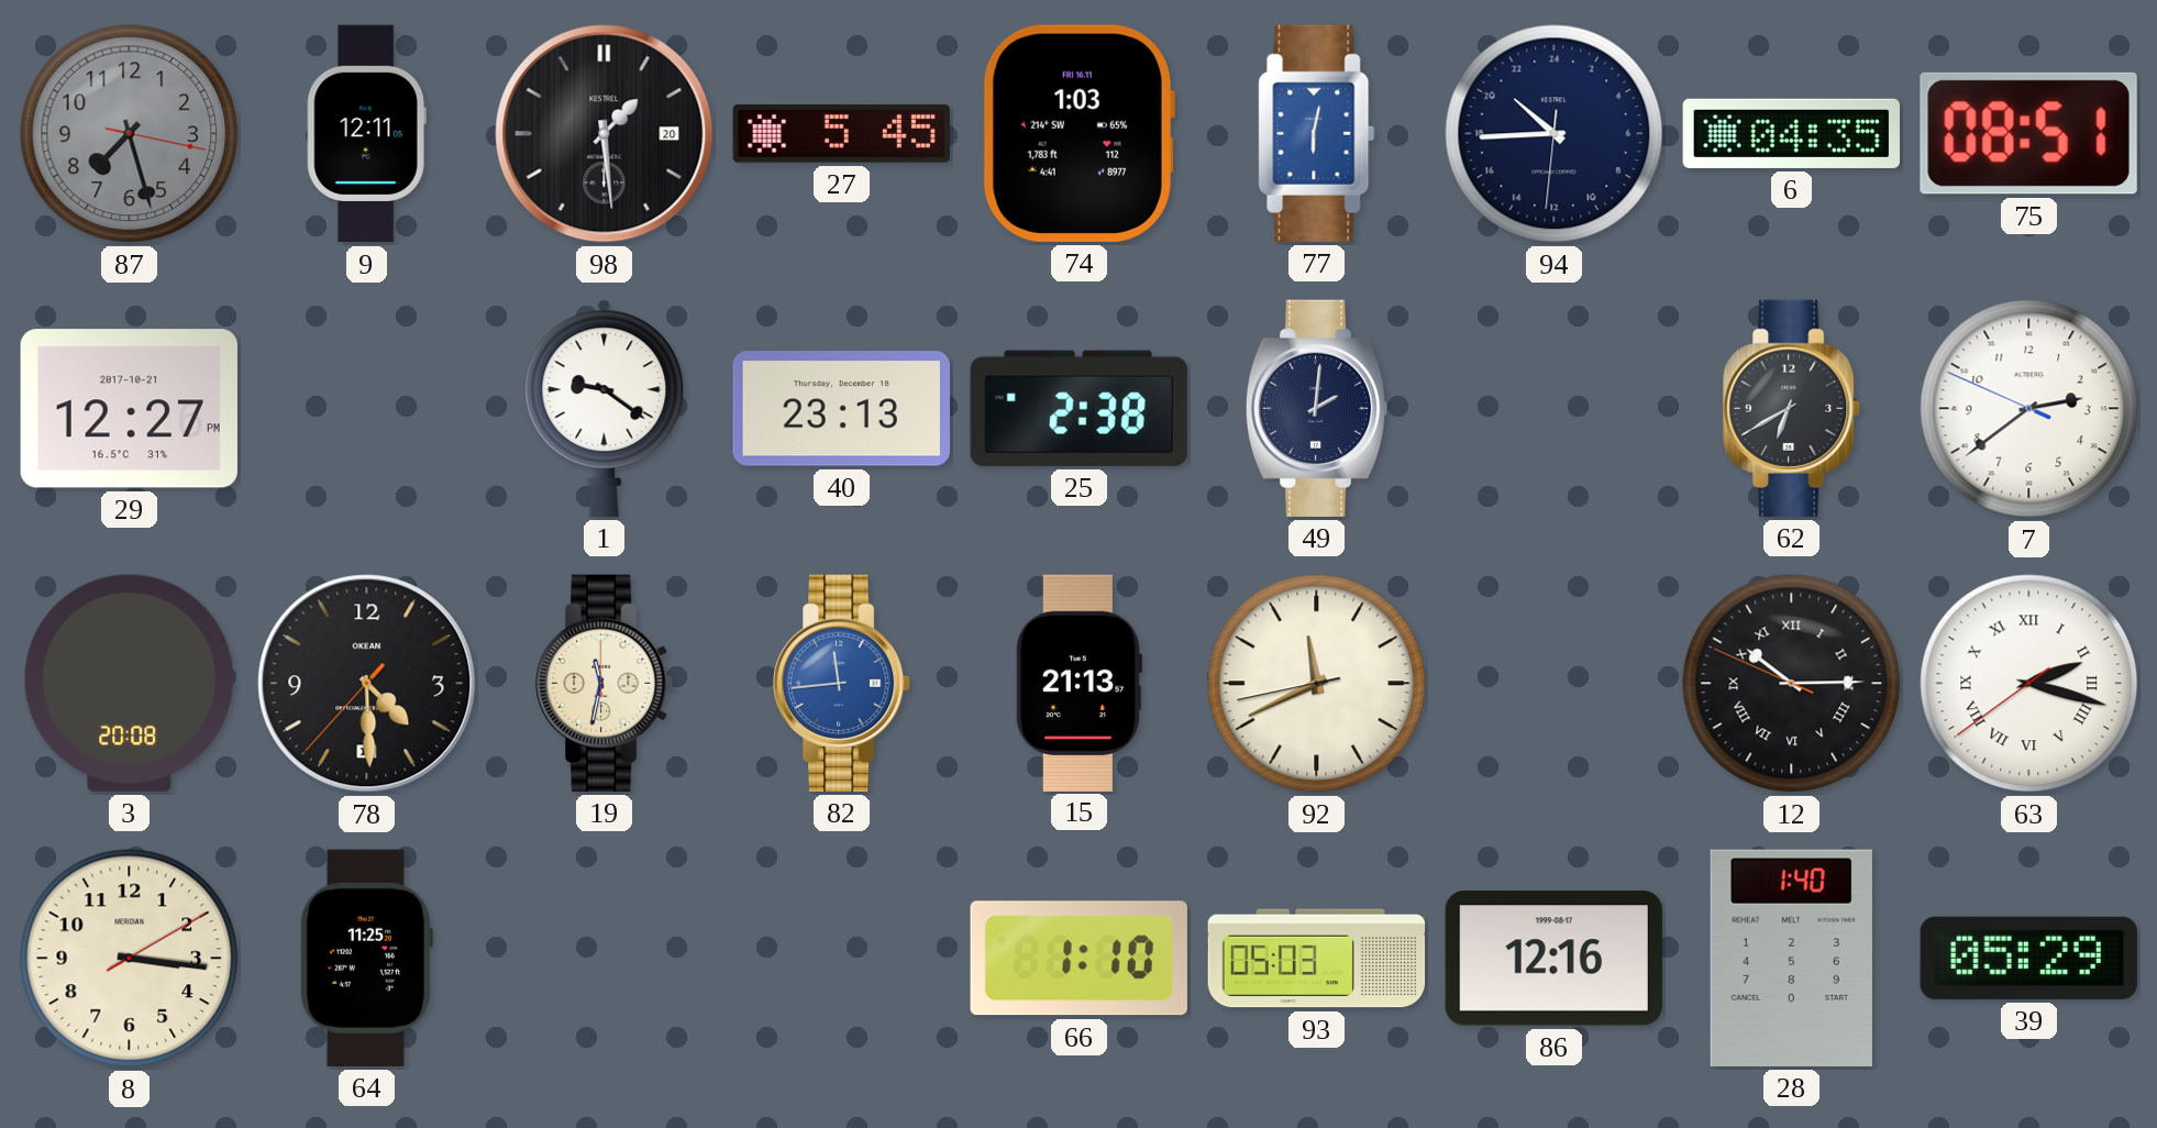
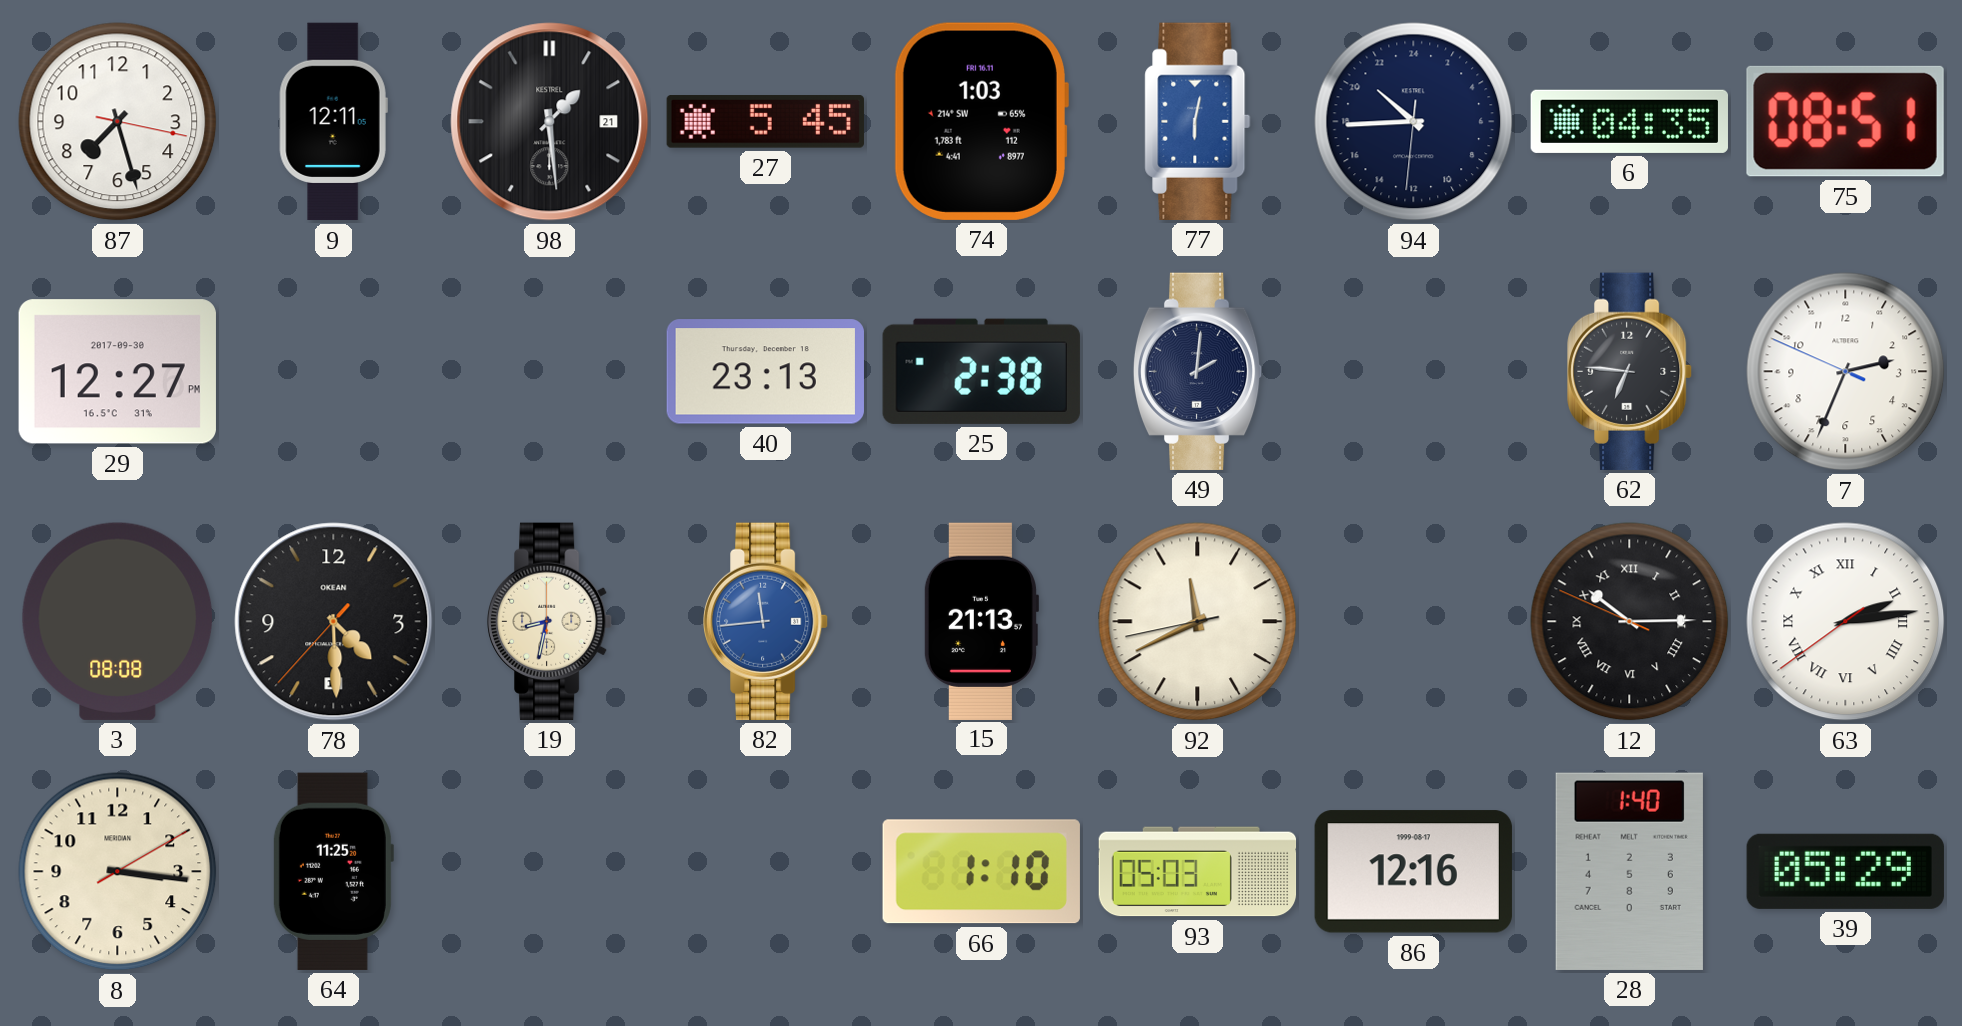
87 dial: grey -> white (118, 122)
98 date: 20 -> 21 (550, 122)
29 date: 2017-10-21 -> 2017-09-30 (117, 372)
1: 9:21 -> none (605, 408)
62: 6:40 -> 6:46 (1631, 371)
7: 2:38 -> 2:33 (1846, 372)
3: 20:08 -> 08:08 (117, 621)
19: 11:32 -> 8:32 (551, 621)
63: 2:17 -> 2:13 (1846, 622)
